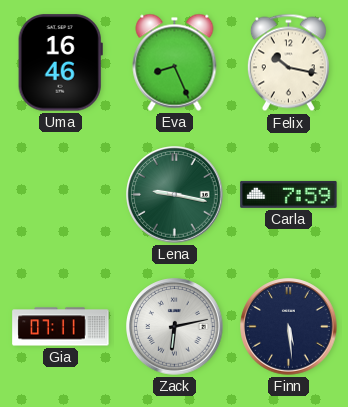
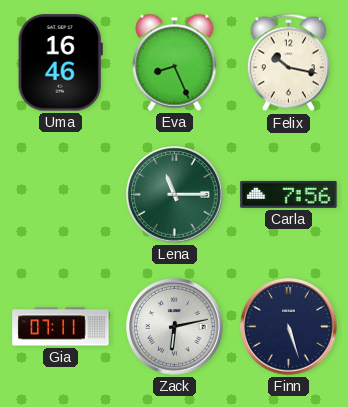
Lena: 9:17 -> 11:15 (175, 195)
Carla: 7:59 -> 7:56 (289, 194)
Finn: 5:29 -> 5:27 (289, 327)
